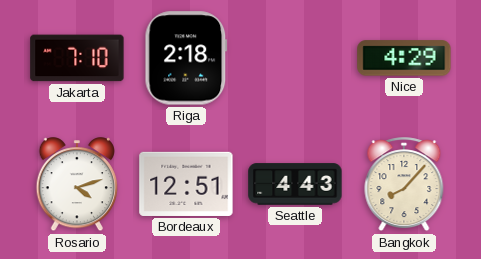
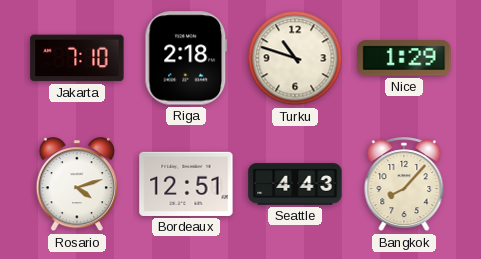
Turku: none -> 10:48 (295, 58)
Nice: 4:29 -> 1:29 (404, 58)
